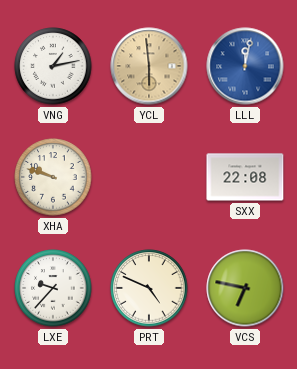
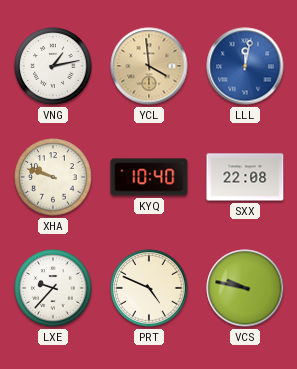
YCL: 5:59 -> 3:59 (149, 66)
KYQ: none -> 10:40 (149, 177)
VCS: 6:47 -> 9:47 (245, 288)
